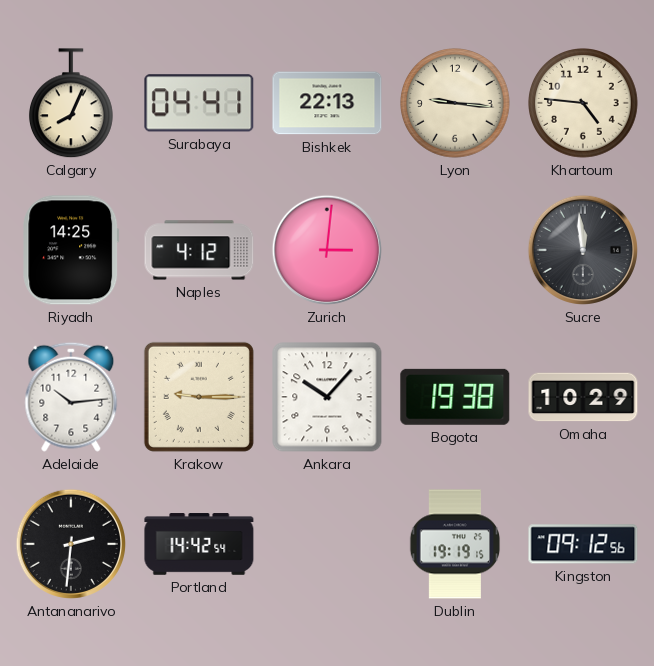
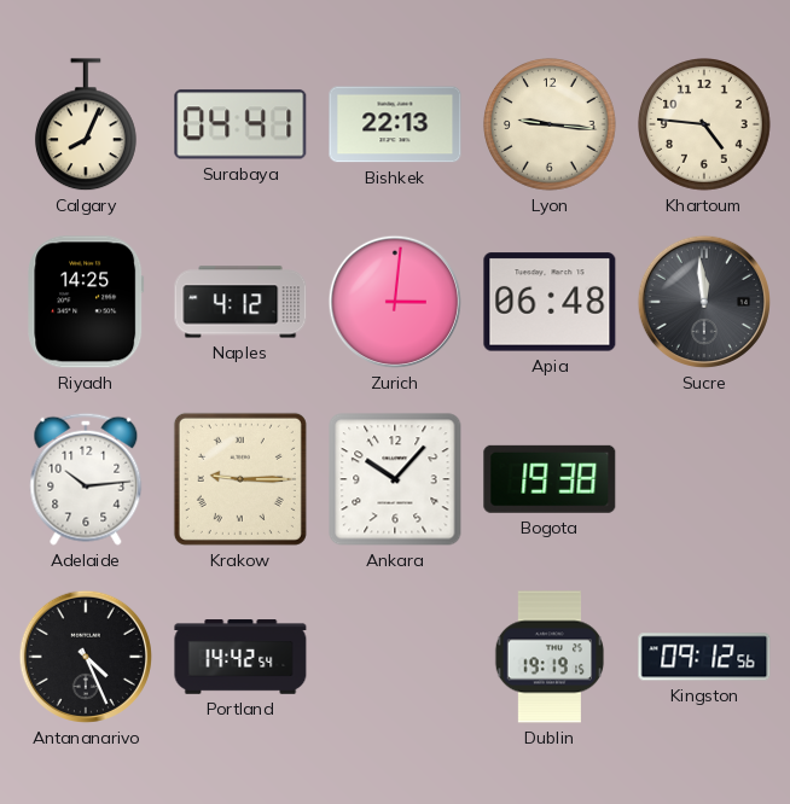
Apia: none -> 06:48 (550, 302)
Omaha: 10:29 -> none (583, 397)
Antananarivo: 2:31 -> 4:26 (86, 657)
